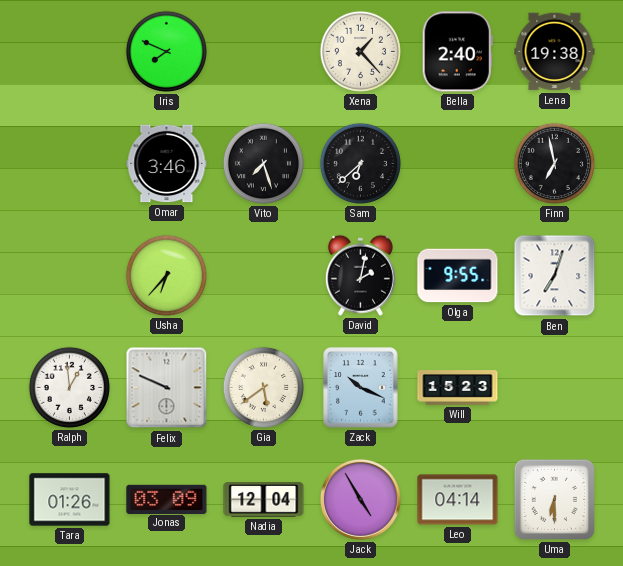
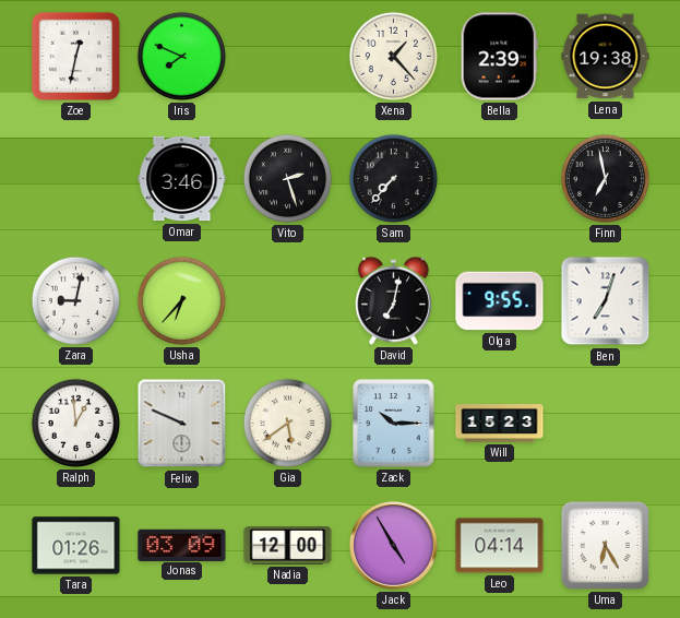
Zoe: none -> 12:32 (75, 56)
Bella: 2:40 -> 2:39 (499, 57)
Vito: 7:27 -> 2:27 (287, 178)
Sam: 6:38 -> 7:37 (393, 178)
Zara: none -> 9:02 (75, 300)
David: 2:02 -> 7:02 (393, 300)
Zack: 10:19 -> 10:15 (394, 424)
Nadia: 12:04 -> 12:00 (288, 546)
Uma: 6:30 -> 6:25 (605, 545)
